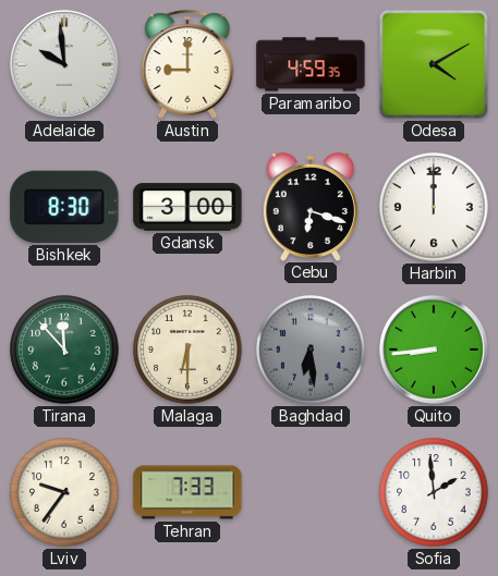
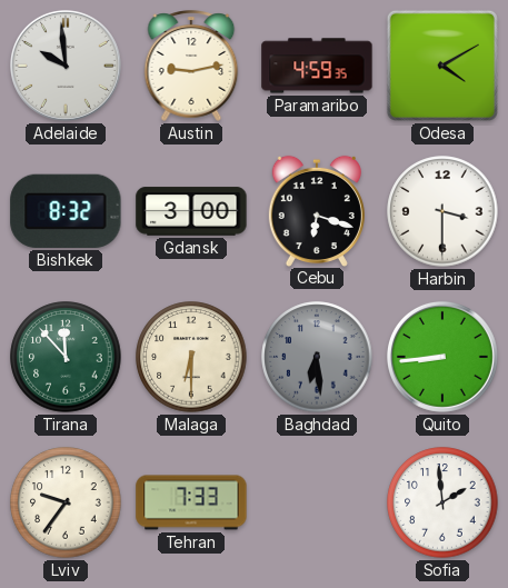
Austin: 9:00 -> 9:13 (191, 66)
Bishkek: 8:30 -> 8:32 (66, 211)
Harbin: 12:00 -> 3:30 (442, 211)
